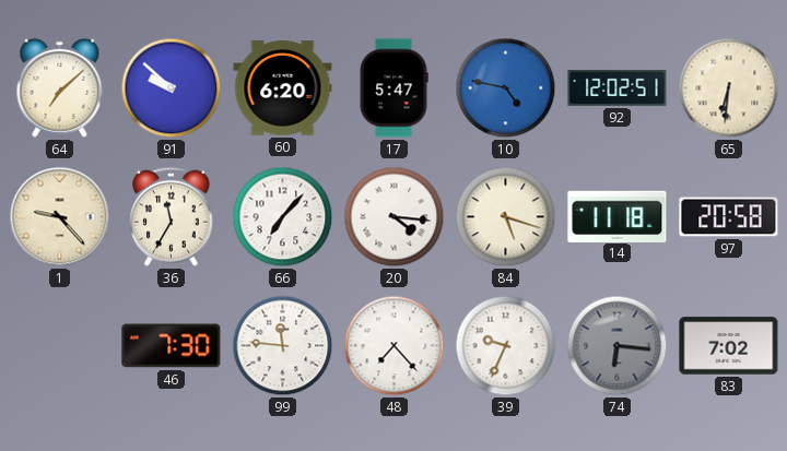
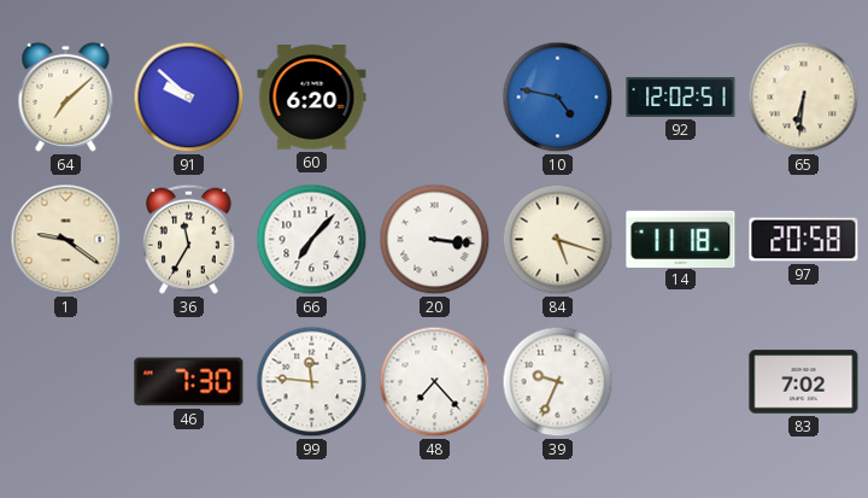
17: 5:47 -> none (393, 88)
1: 9:23 -> 9:21 (66, 240)
20: 4:16 -> 3:16 (435, 240)
74: 6:16 -> none (618, 346)
